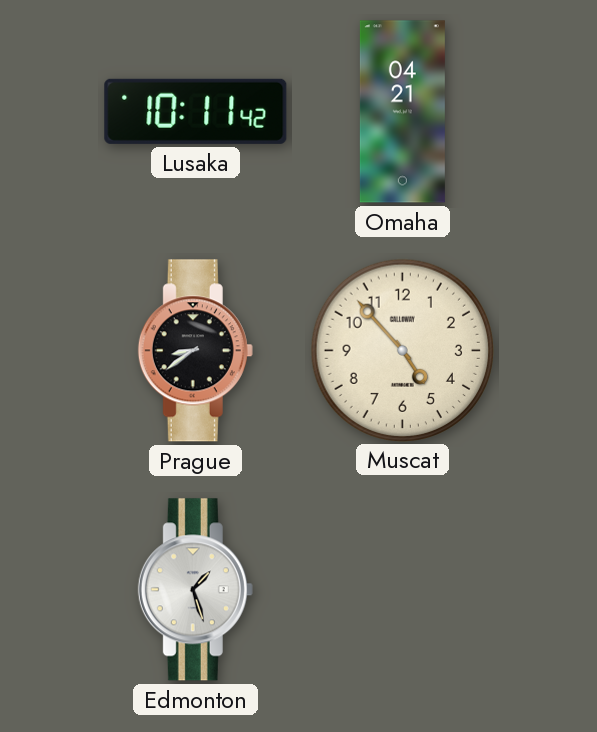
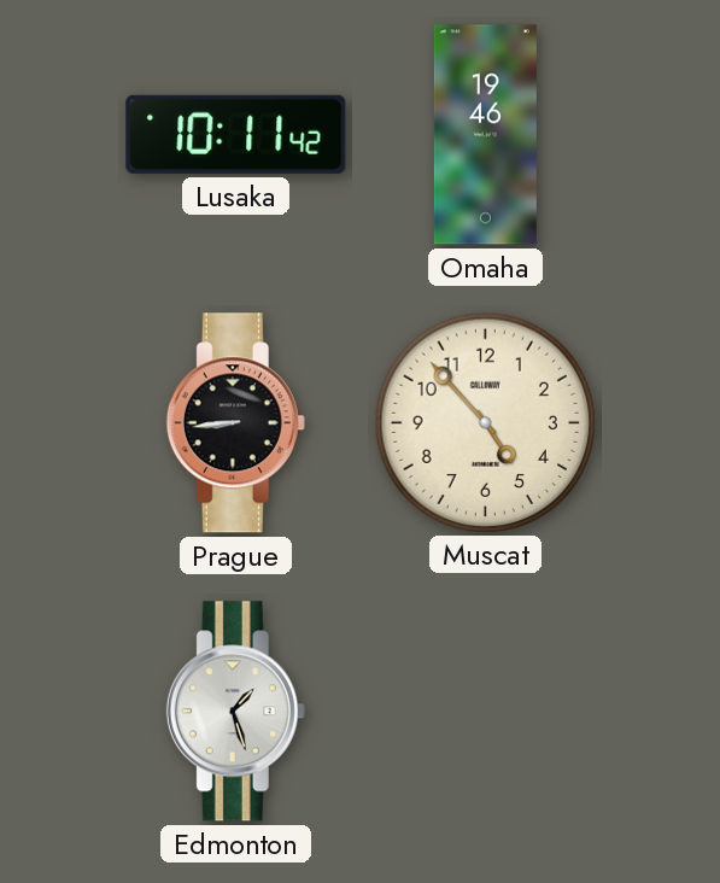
Omaha: 04:21 -> 19:46 (485, 135)
Prague: 8:39 -> 8:44 (235, 423)
